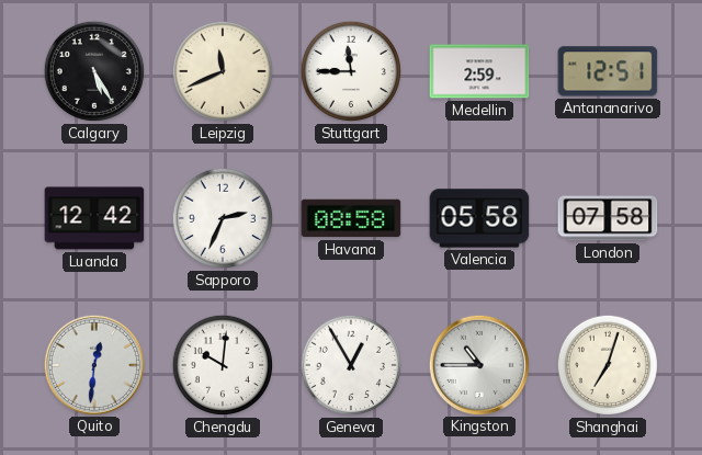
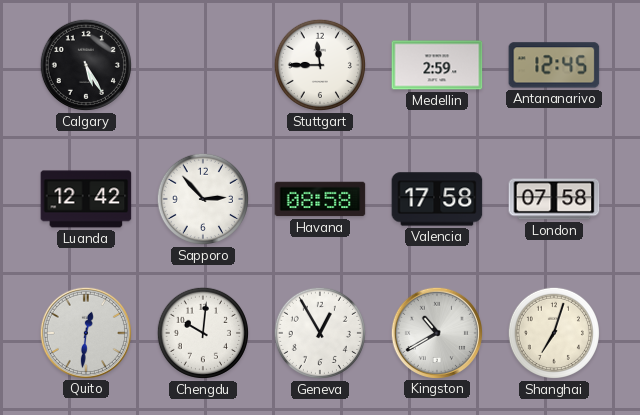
Leipzig: 11:41 -> none (223, 71)
Antananarivo: 12:51 -> 12:45 (554, 65)
Sapporo: 2:34 -> 2:53 (203, 199)
Valencia: 05:58 -> 17:58 (437, 199)
Kingston: 10:45 -> 10:40 (436, 332)
